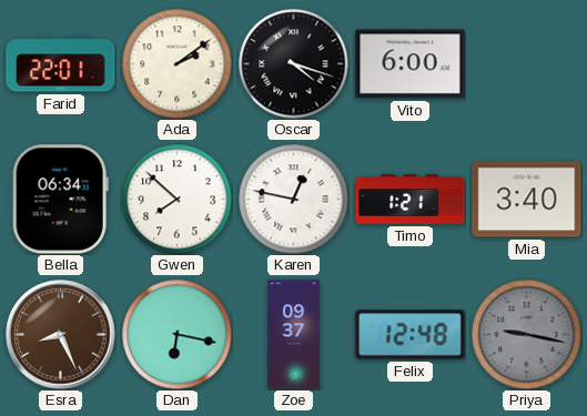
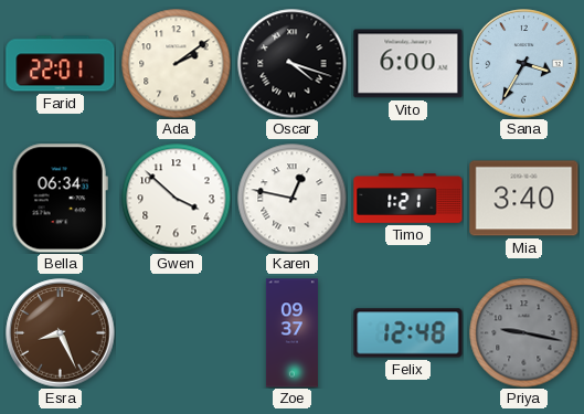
Sana: none -> 3:35 (524, 64)
Gwen: 7:52 -> 3:52 (177, 199)
Dan: 6:17 -> none (178, 335)
